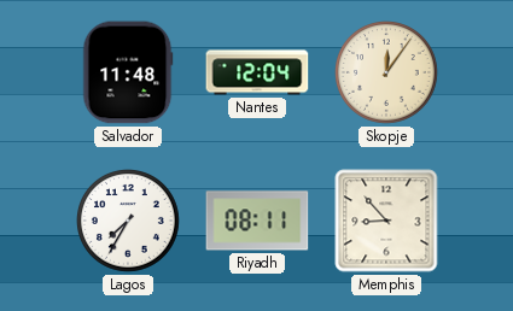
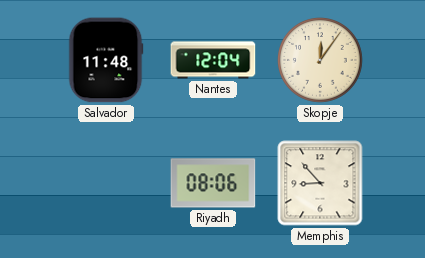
Lagos: 7:35 -> none (129, 222)
Riyadh: 08:11 -> 08:06 (213, 183)
